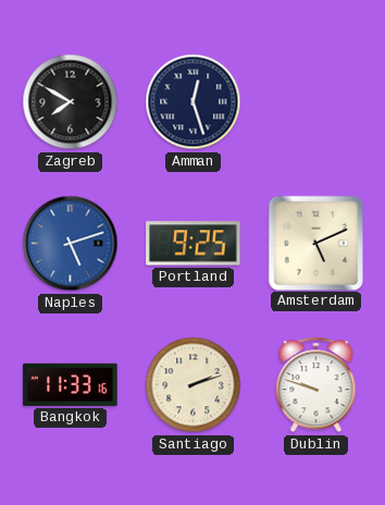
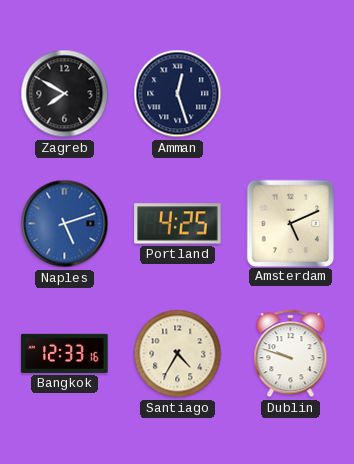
Portland: 9:25 -> 4:25 (178, 224)
Bangkok: 11:33 -> 12:33 (65, 353)
Santiago: 2:12 -> 4:35 (178, 354)
